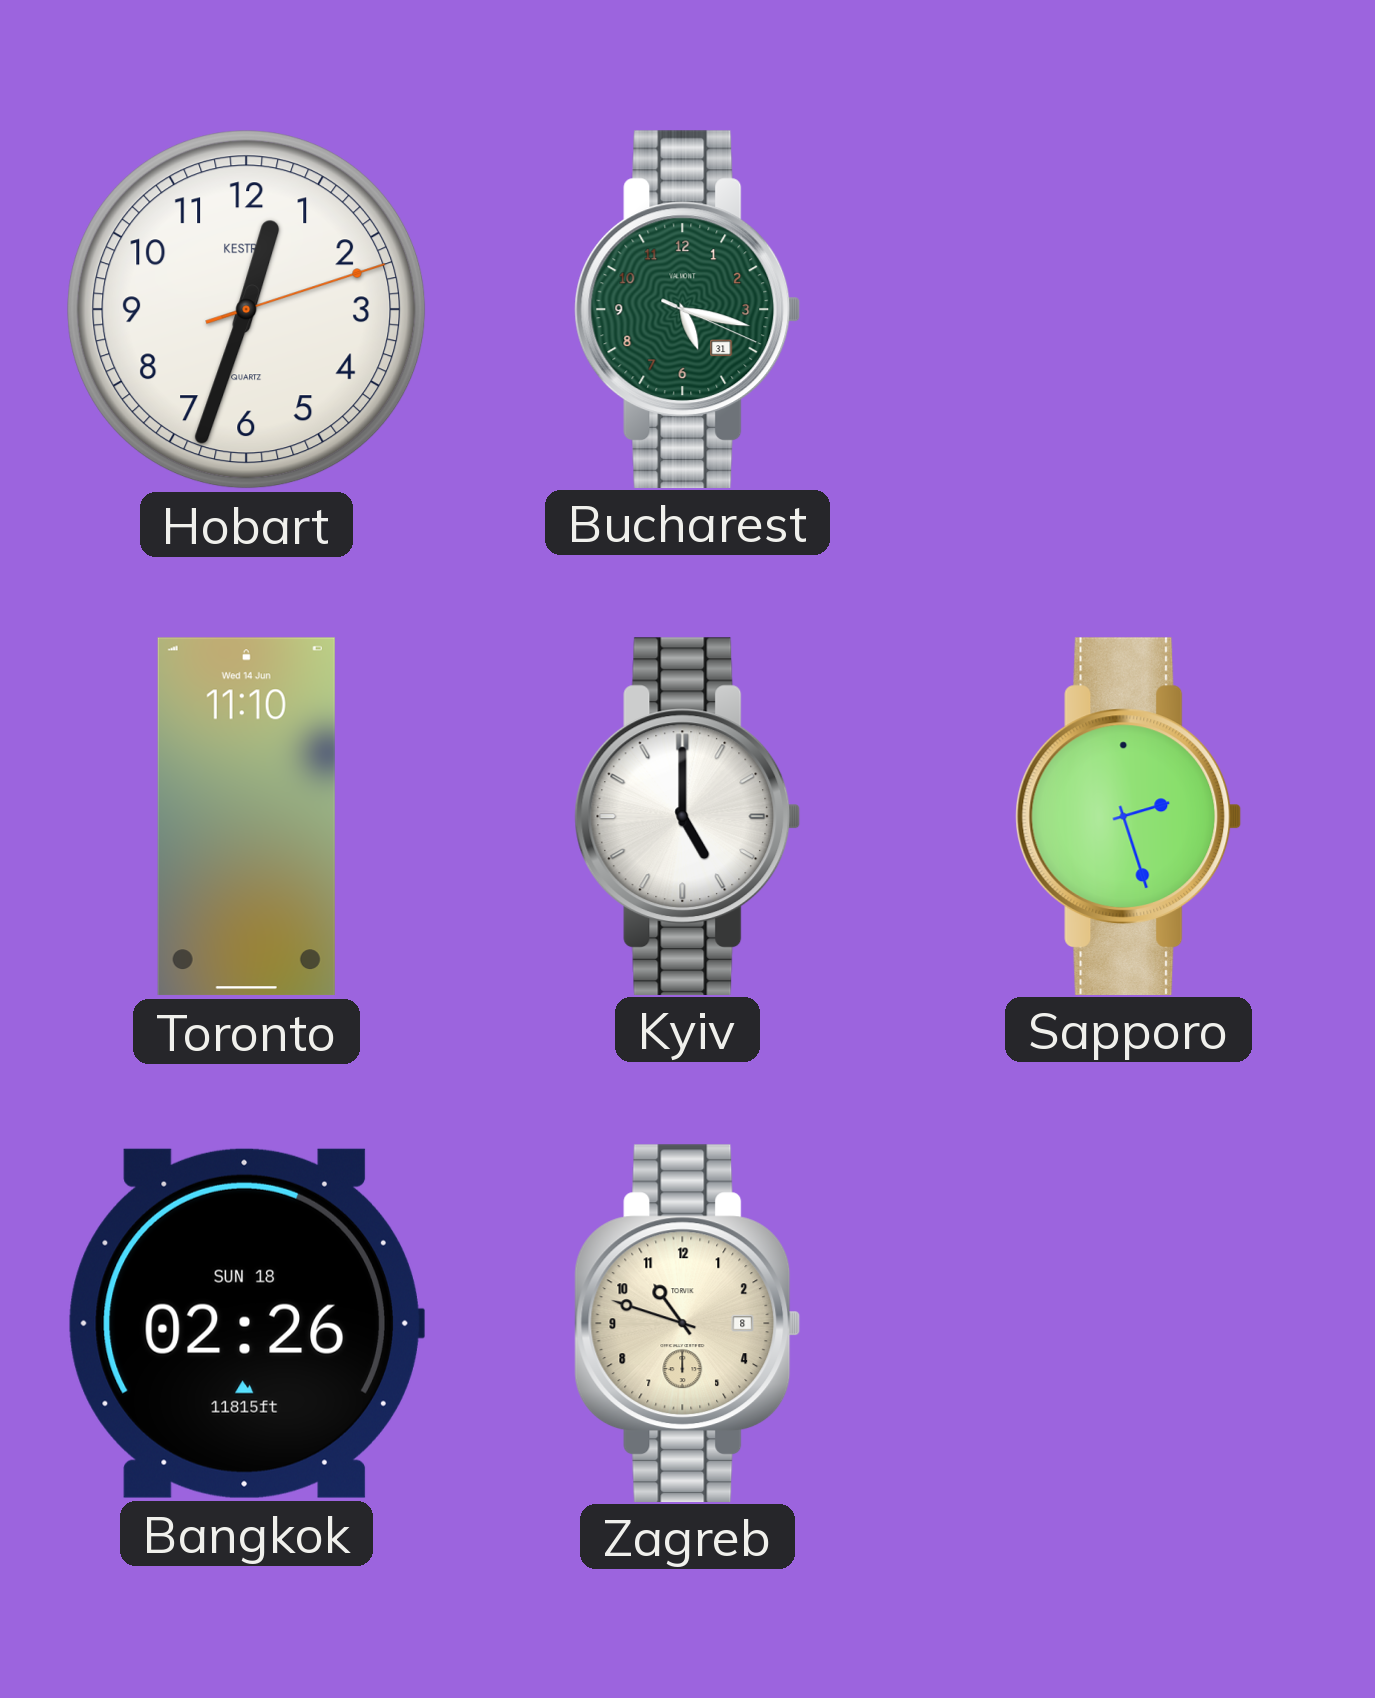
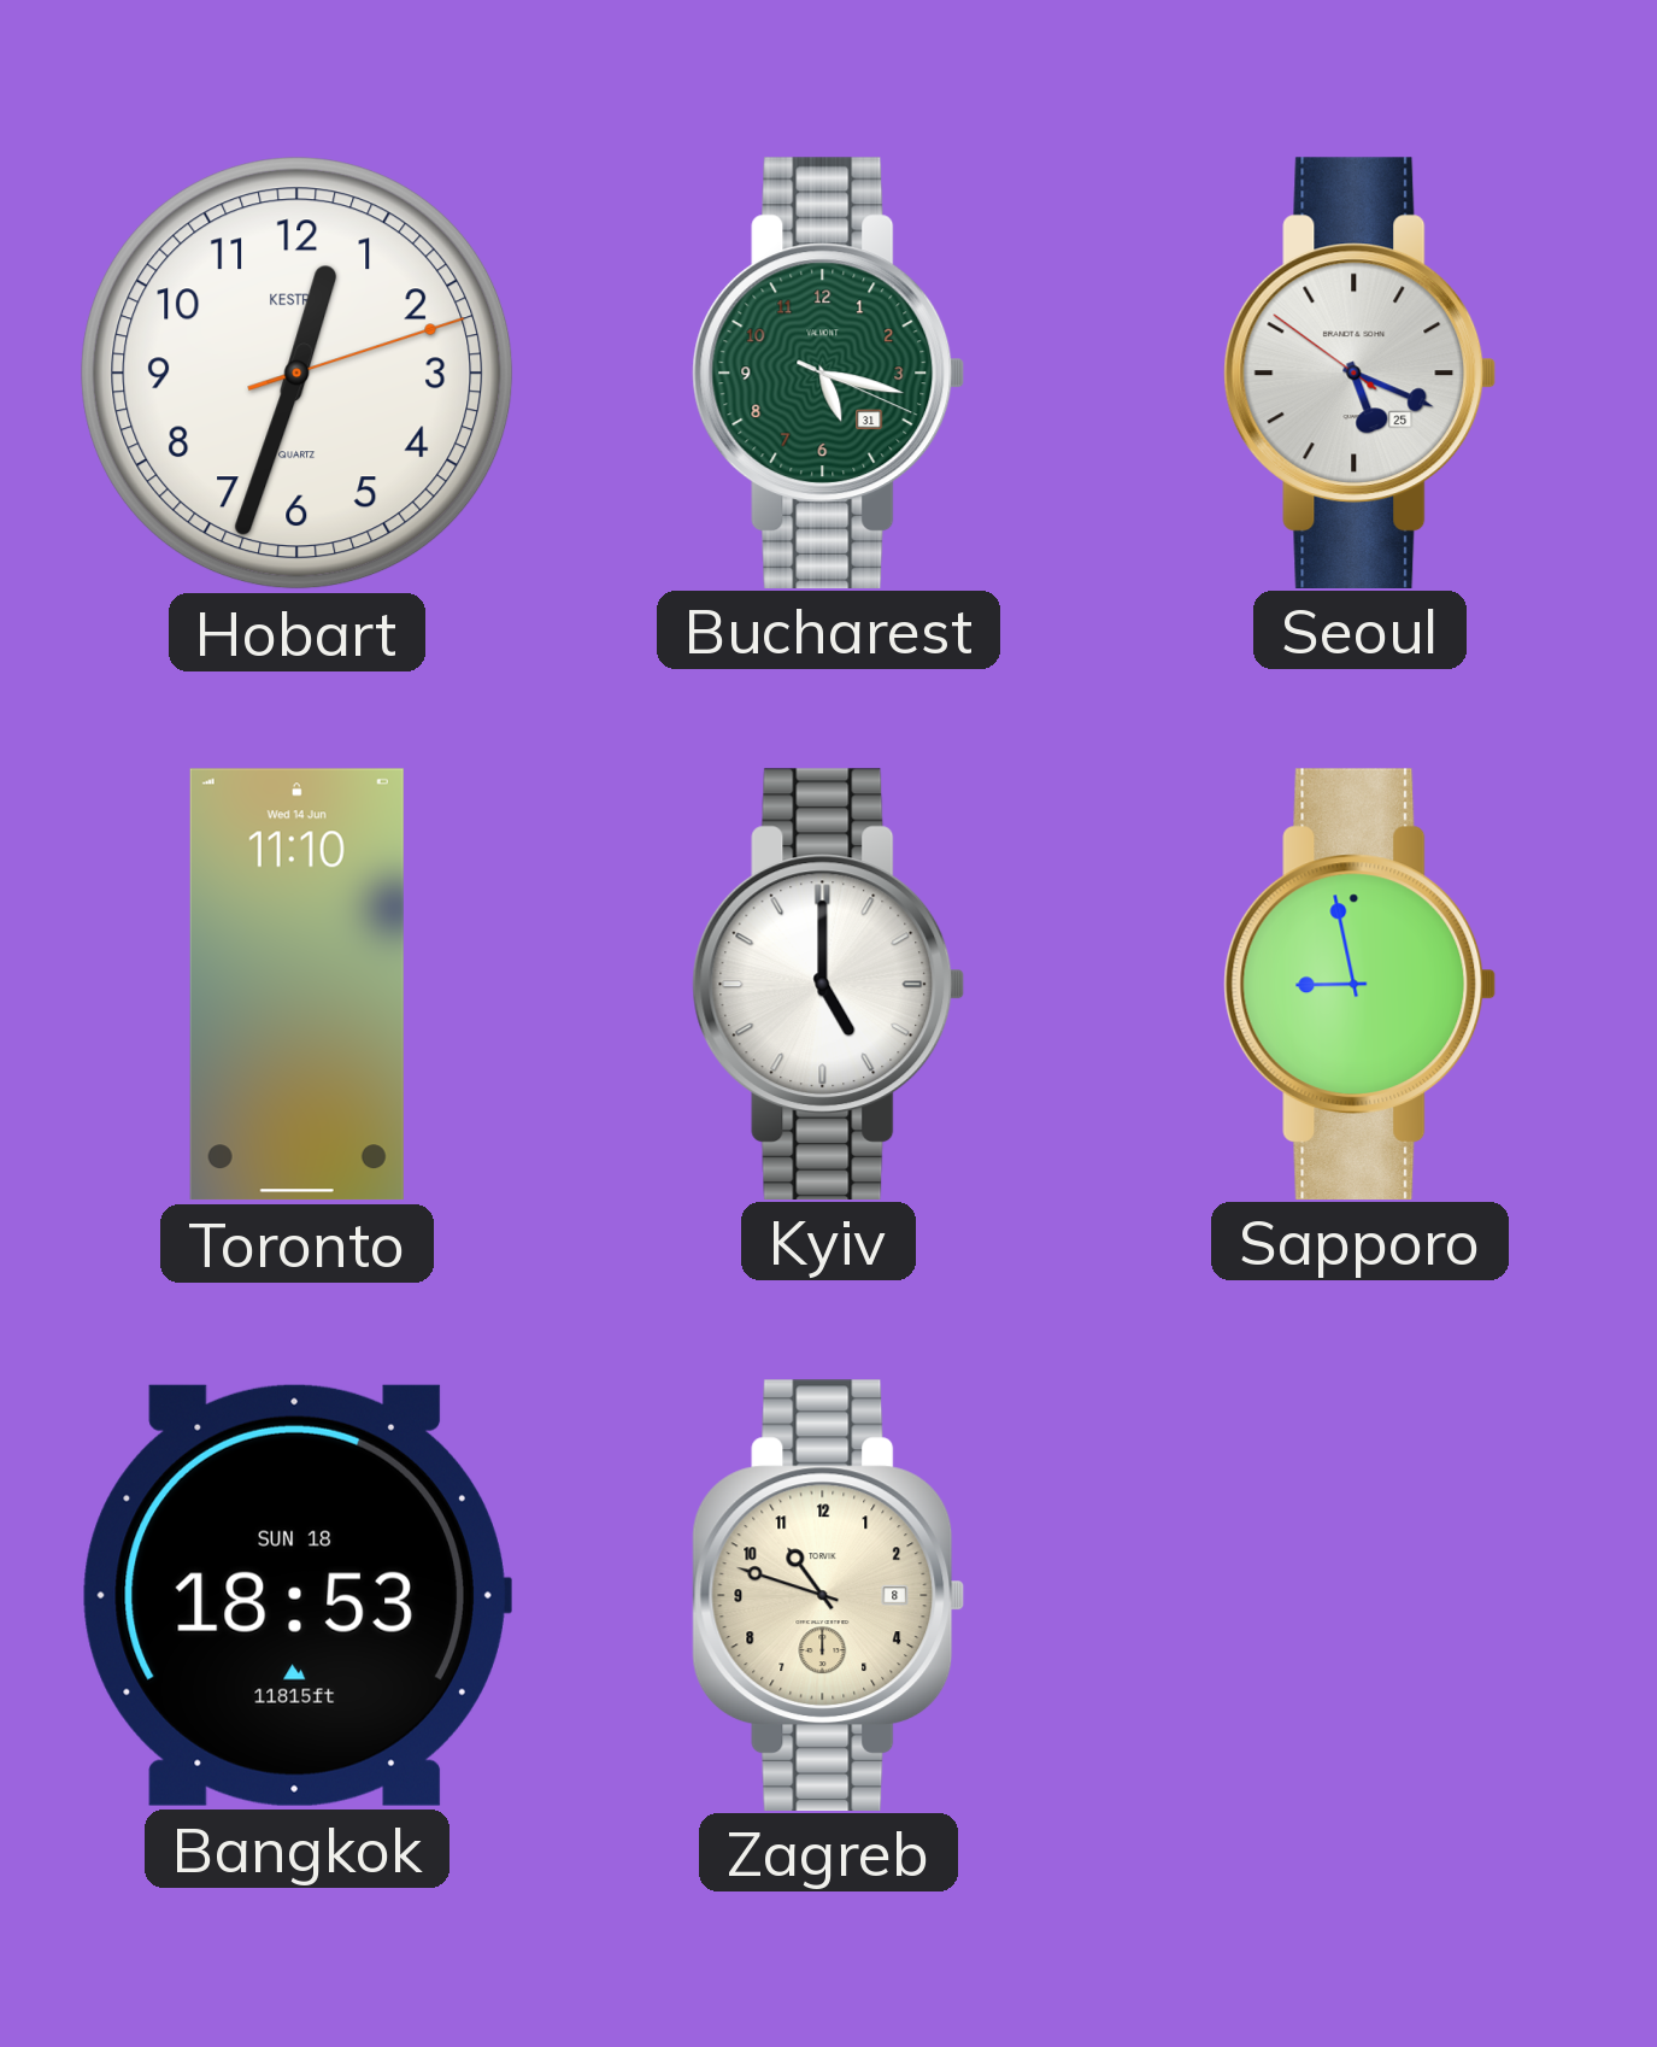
Seoul: none -> 5:18 (1361, 373)
Sapporo: 2:27 -> 8:58 (1361, 984)
Bangkok: 02:26 -> 18:53 (296, 1595)
